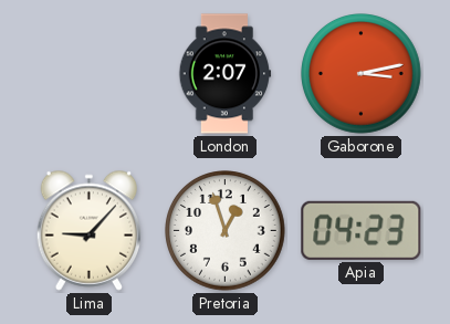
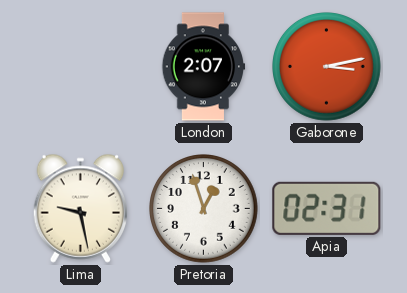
Lima: 9:07 -> 9:28 (81, 208)
Apia: 04:23 -> 02:31 (327, 208)
